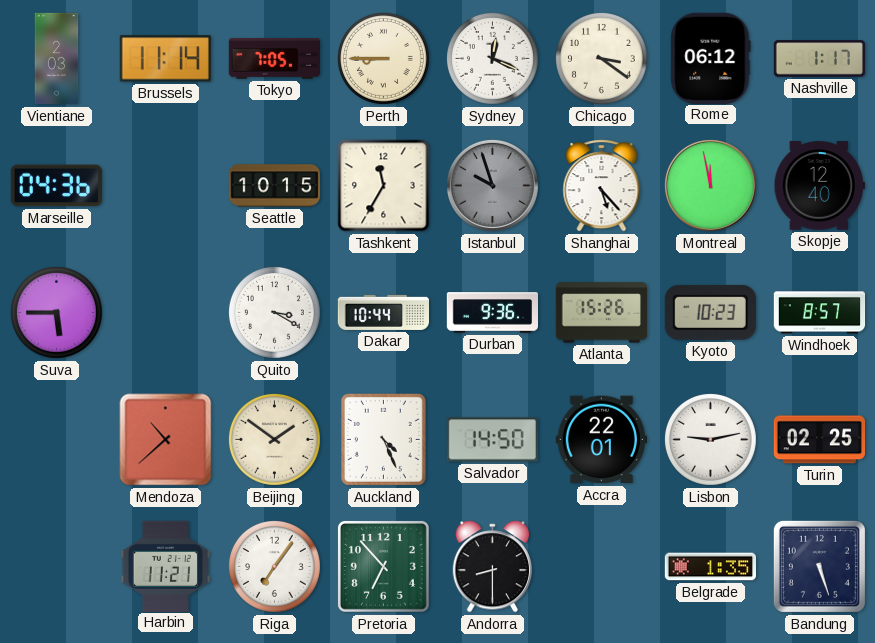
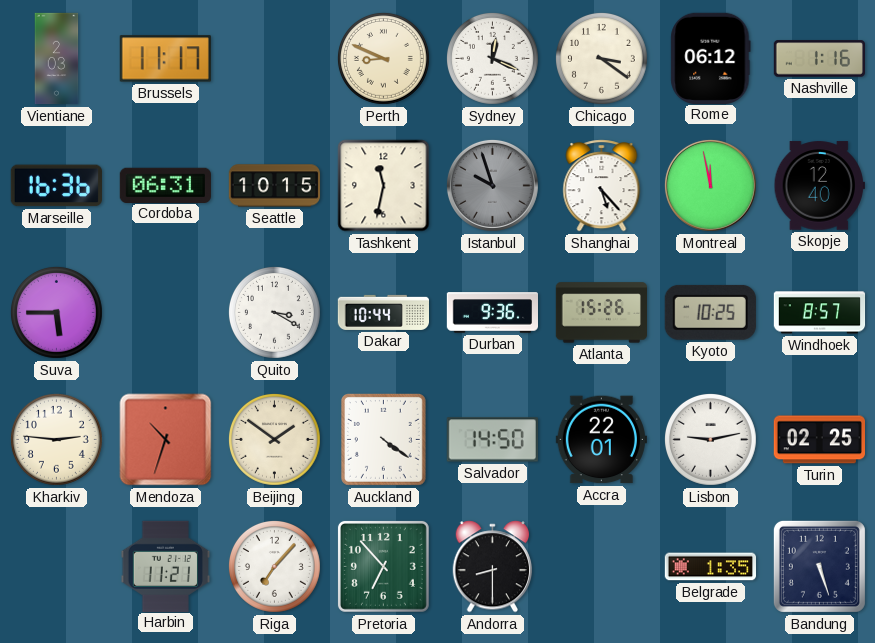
Brussels: 11:14 -> 11:17 (165, 59)
Tokyo: 7:05 -> none (274, 59)
Perth: 8:45 -> 8:49 (383, 58)
Nashville: 1:17 -> 1:16 (819, 59)
Marseille: 04:36 -> 16:36 (56, 186)
Cordoba: none -> 06:31 (165, 185)
Tashkent: 11:35 -> 11:32 (384, 186)
Kyoto: 10:23 -> 10:25 (710, 312)
Kharkiv: none -> 2:46 (56, 439)
Mendoza: 10:38 -> 10:33 (166, 440)
Auckland: 4:26 -> 4:21 (383, 439)
Riga: 7:06 -> 7:07 (274, 566)
